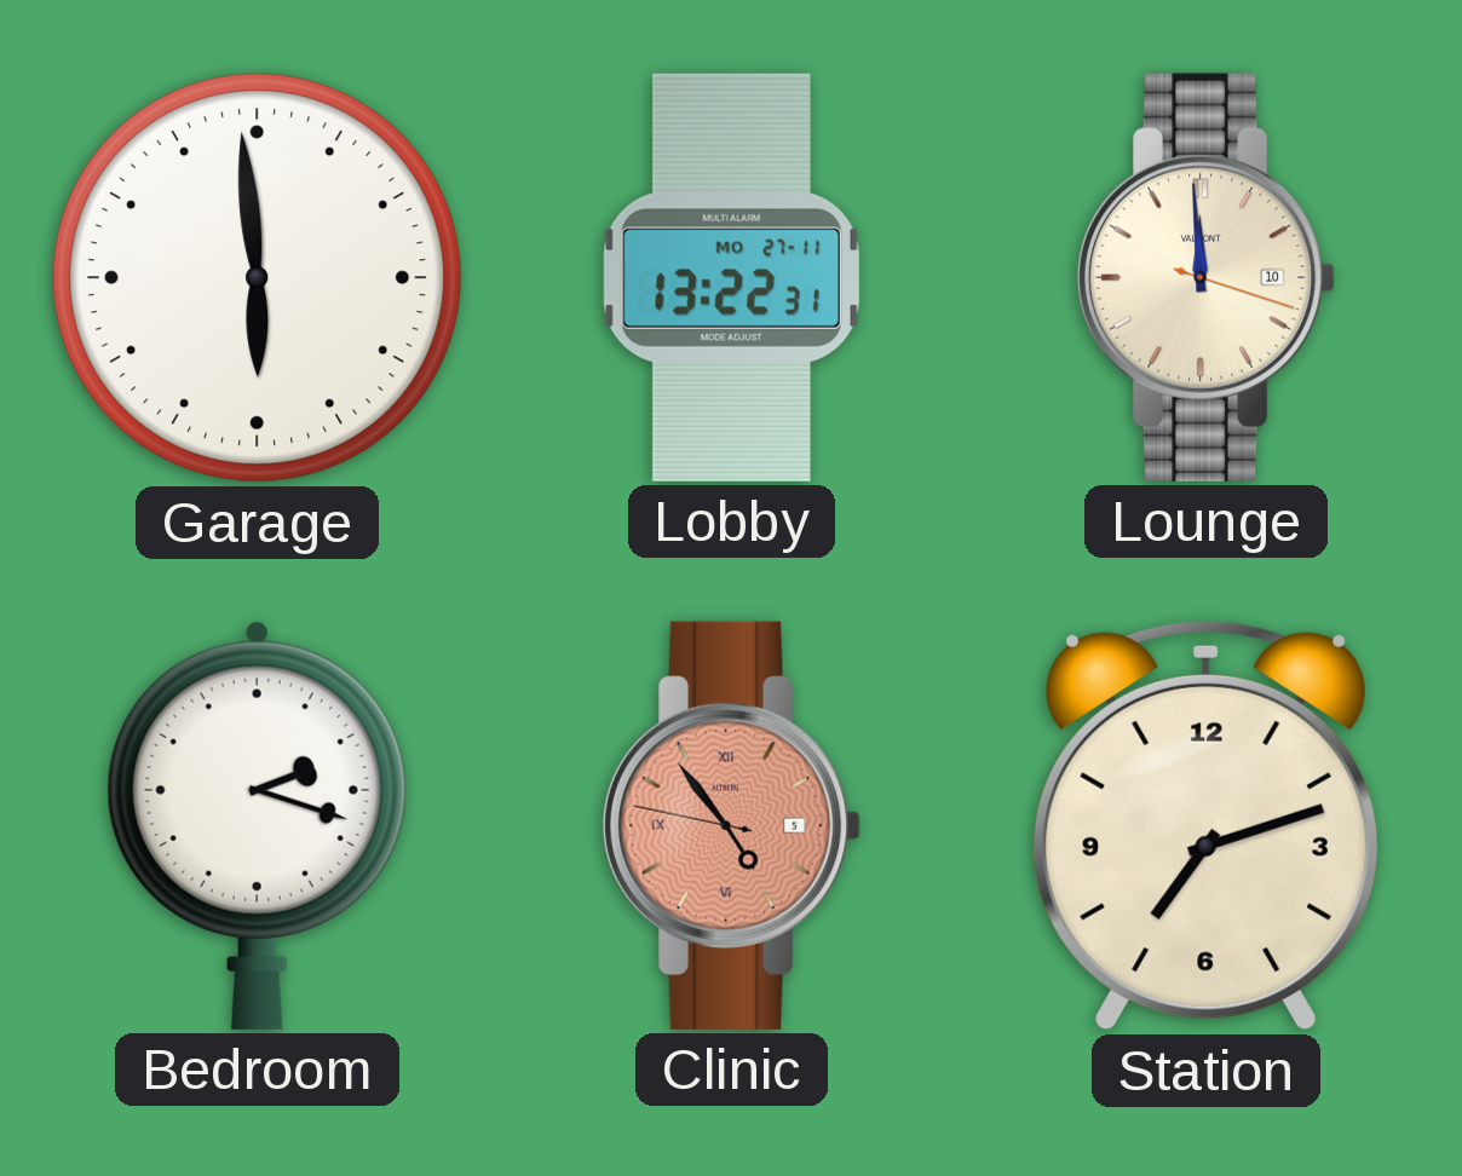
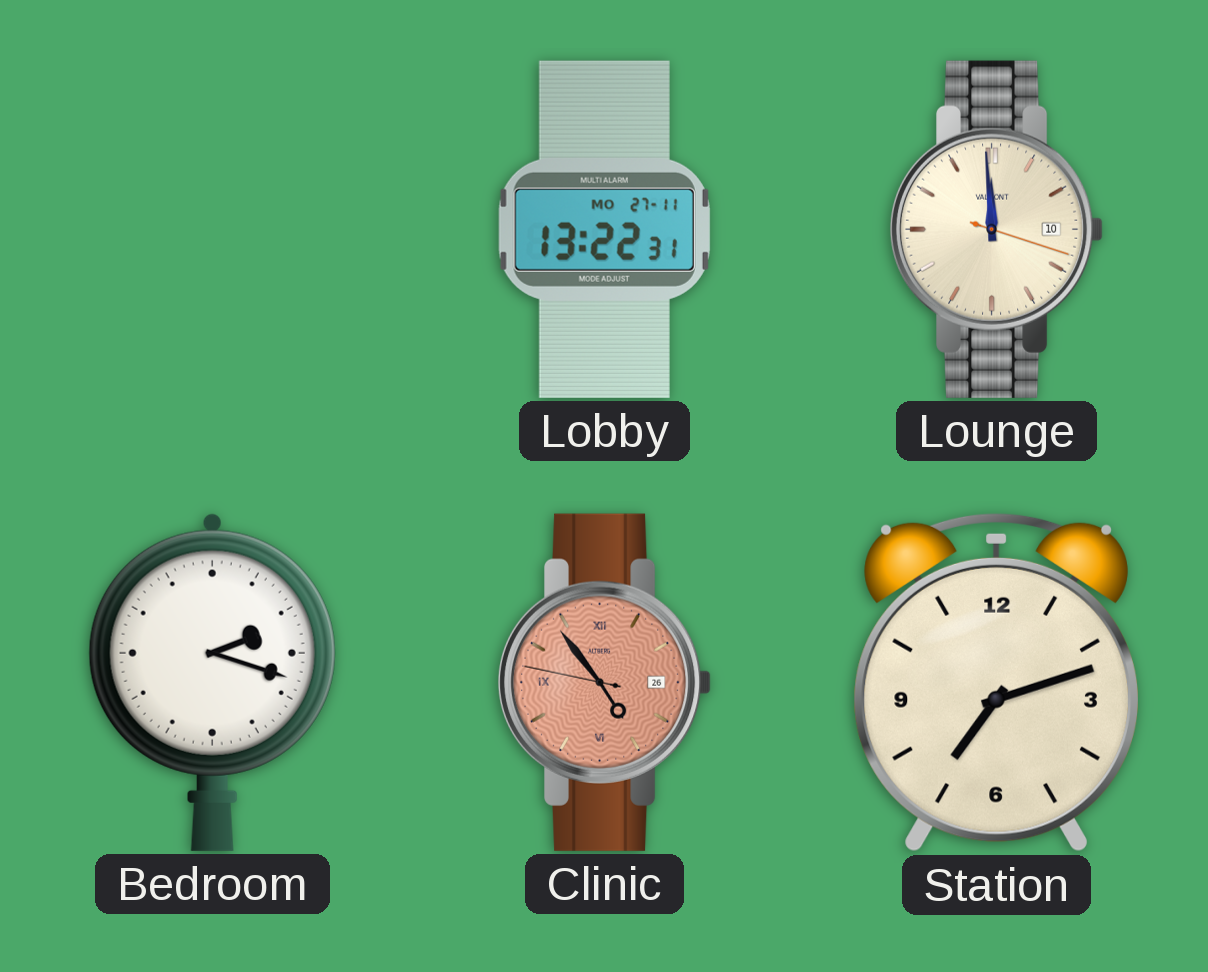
Garage: 5:59 -> none (258, 278)
Clinic date: 5 -> 26 (606, 682)
